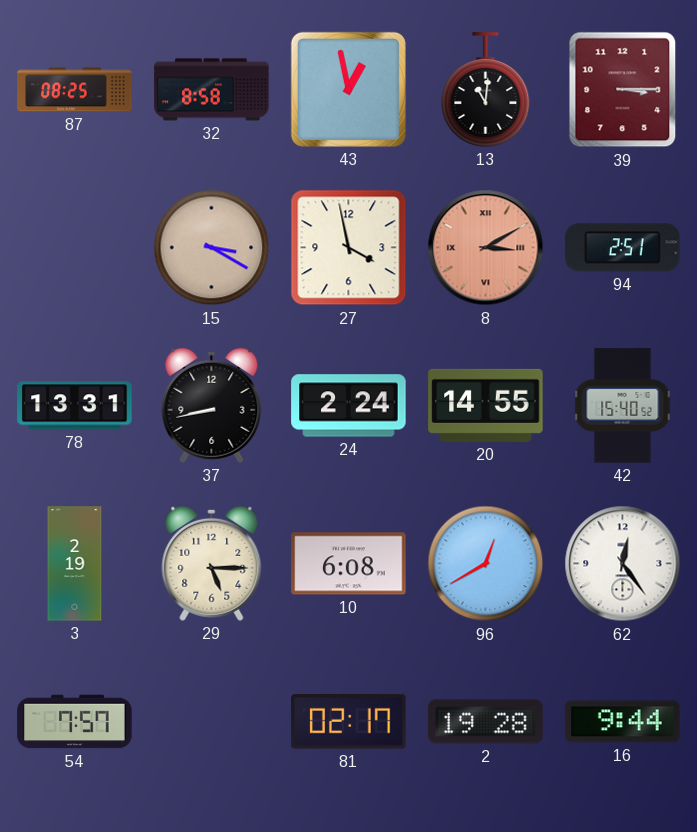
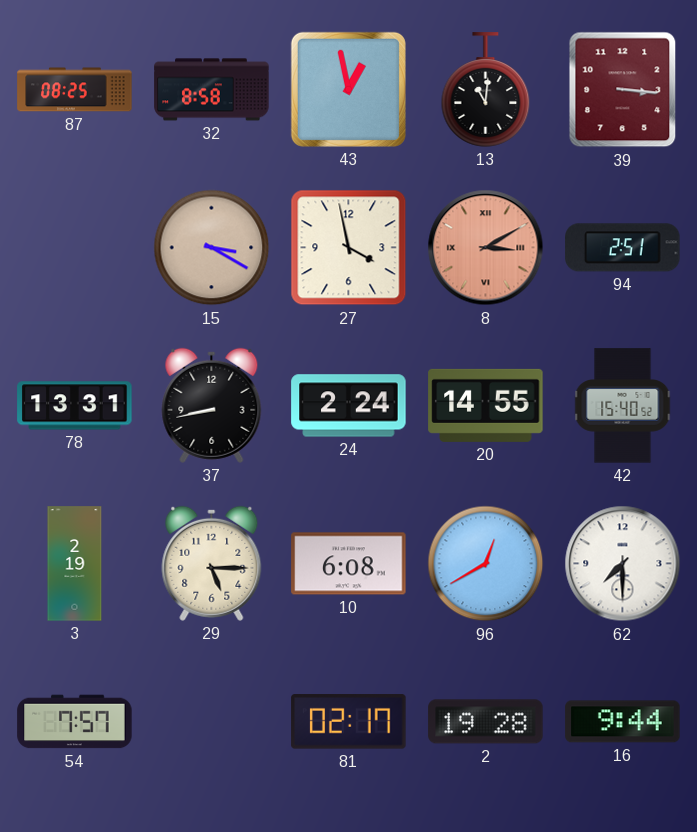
39: 3:15 -> 3:16 (623, 90)
62: 12:24 -> 7:30 (623, 564)
